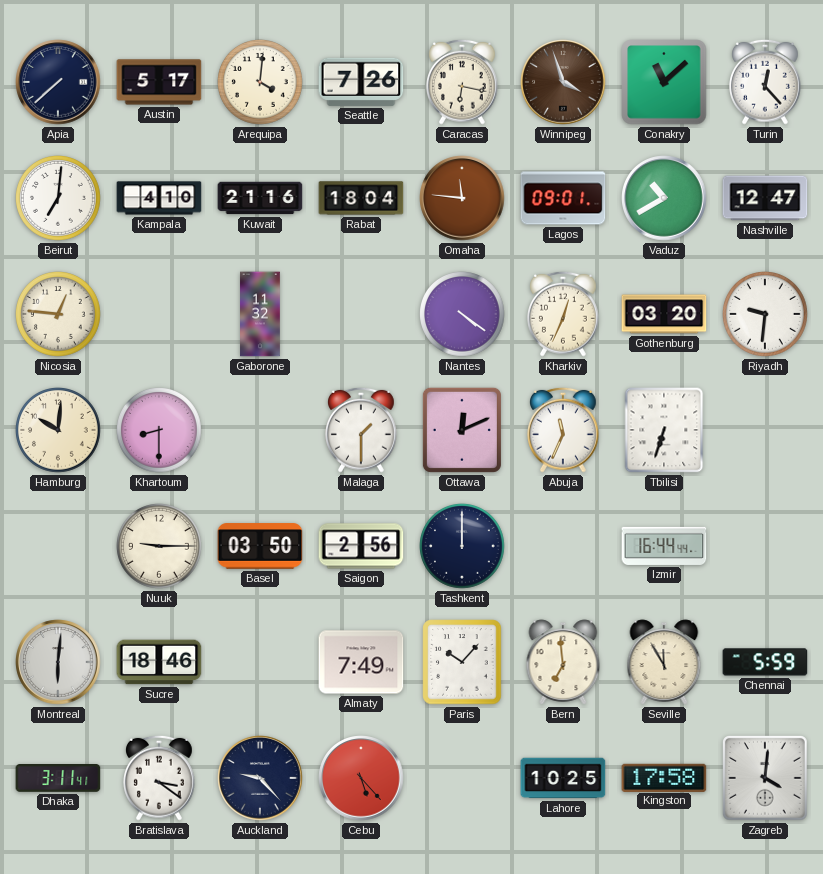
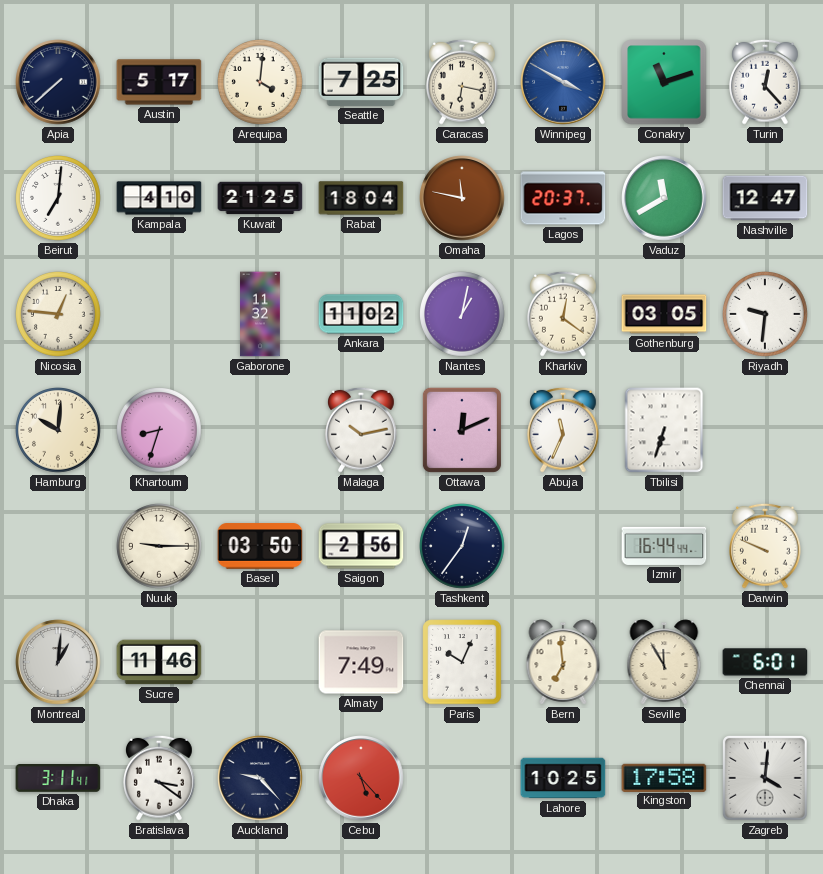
Seattle: 7:26 -> 7:25 (361, 82)
Winnipeg: 3:57 -> 3:50 (563, 82)
Winnipeg dial: brown -> blue (563, 82)
Conakry: 11:08 -> 11:12 (664, 82)
Kuwait: 21:16 -> 21:25 (260, 198)
Omaha: 11:46 -> 11:47 (462, 198)
Lagos: 09:01 -> 20:37 (563, 198)
Vaduz: 10:40 -> 11:40 (664, 198)
Ankara: none -> 11:02 (361, 314)
Nantes: 4:21 -> 1:02 (463, 315)
Kharkiv: 12:34 -> 12:21 (564, 314)
Gothenburg: 03:20 -> 03:05 (664, 314)
Khartoum: 8:30 -> 8:33 (160, 431)
Malaga: 1:30 -> 10:13 (362, 430)
Tashkent: 12:00 -> 12:36 (463, 547)
Darwin: none -> 9:49 (766, 546)
Montreal: 6:01 -> 1:01 (58, 662)
Sucre: 18:46 -> 11:46 (159, 662)
Paris: 10:07 -> 10:04 (462, 662)
Chennai: 5:59 -> 6:01 (765, 662)
